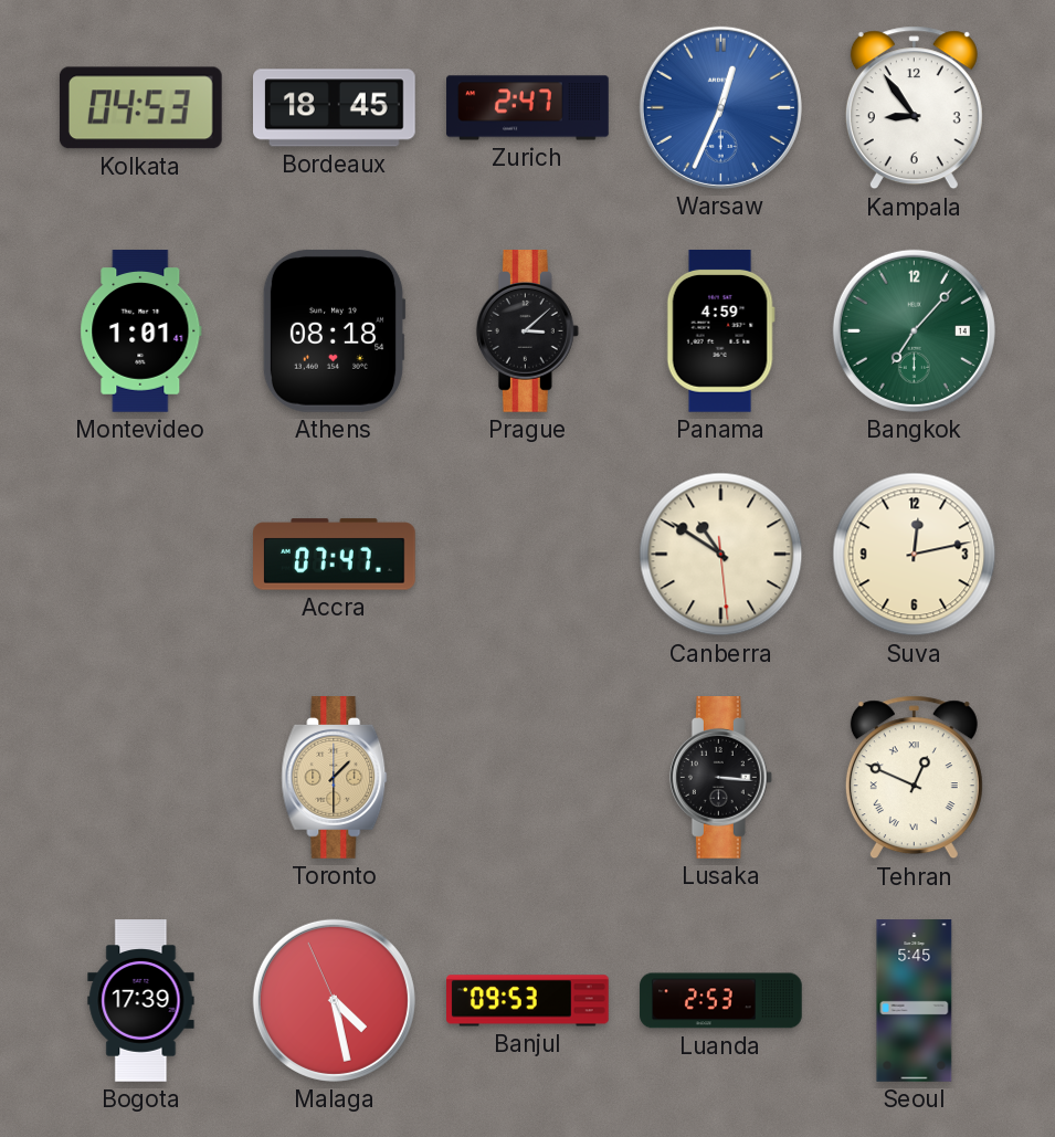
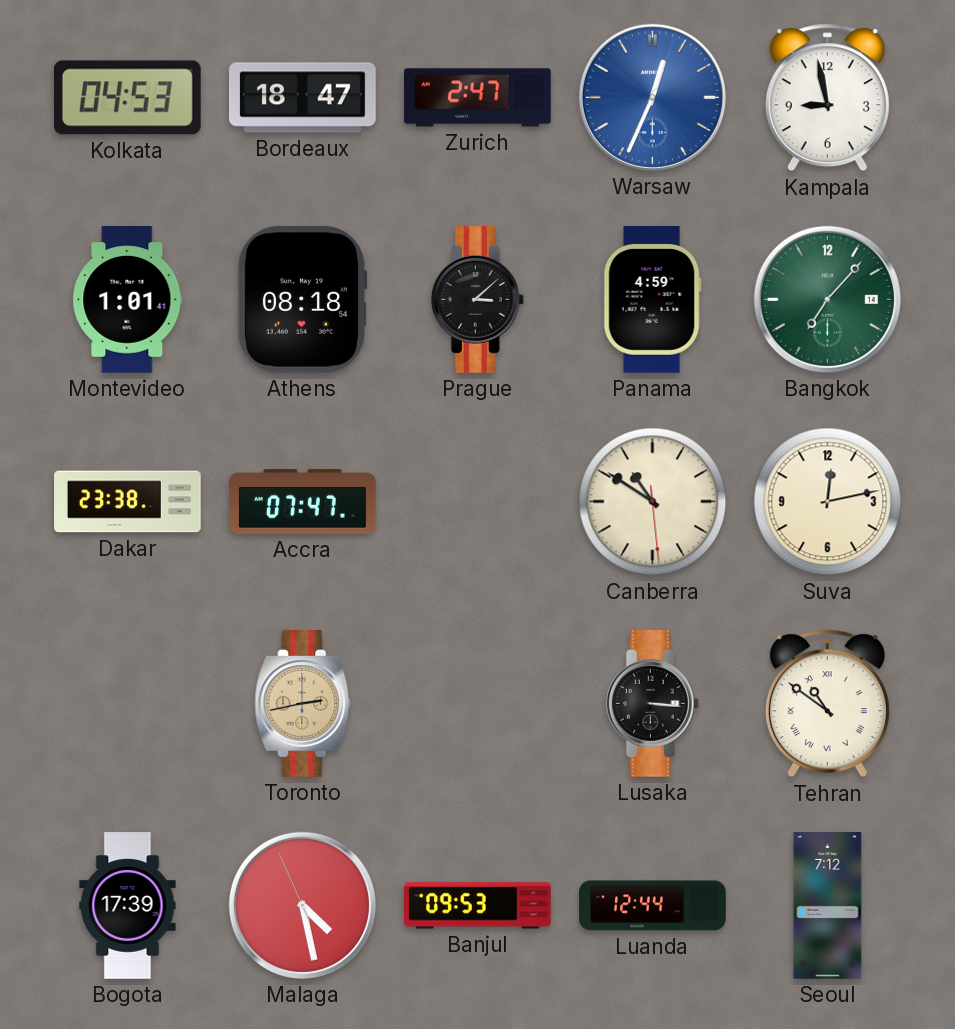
Bordeaux: 18:45 -> 18:47 (303, 98)
Kampala: 8:54 -> 8:58 (827, 98)
Dakar: none -> 23:38 (128, 502)
Toronto: 1:30 -> 2:43 (303, 704)
Tehran: 12:49 -> 10:51 (827, 704)
Luanda: 2:53 -> 12:44 (653, 906)
Seoul: 5:45 -> 7:12 (828, 906)
